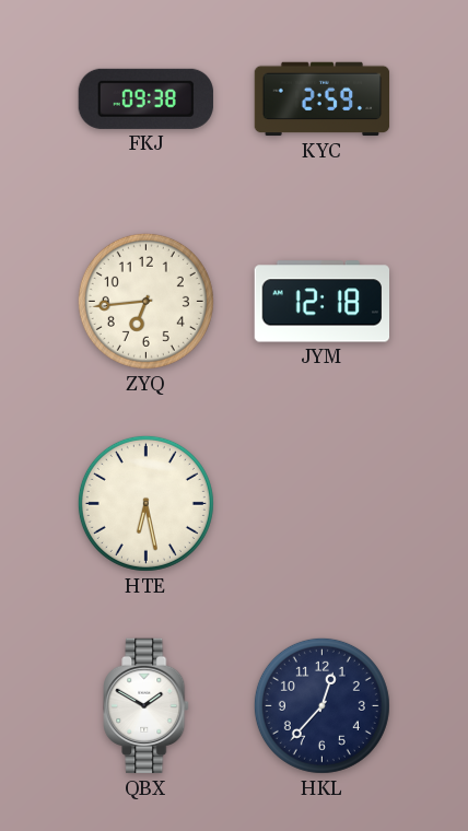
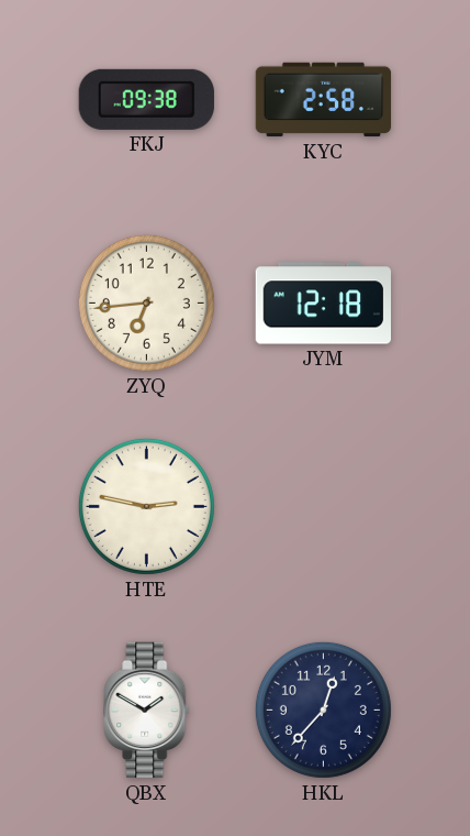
KYC: 2:59 -> 2:58 (324, 100)
HTE: 6:28 -> 2:47 (146, 506)
